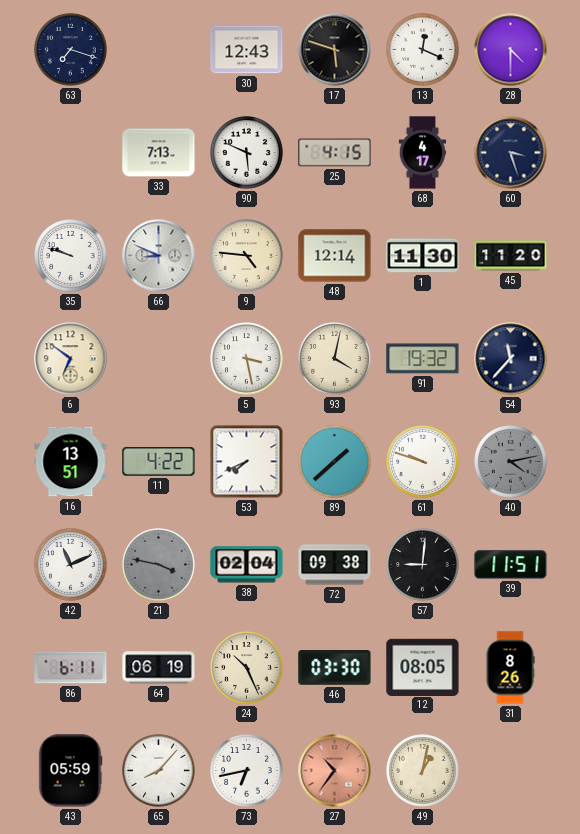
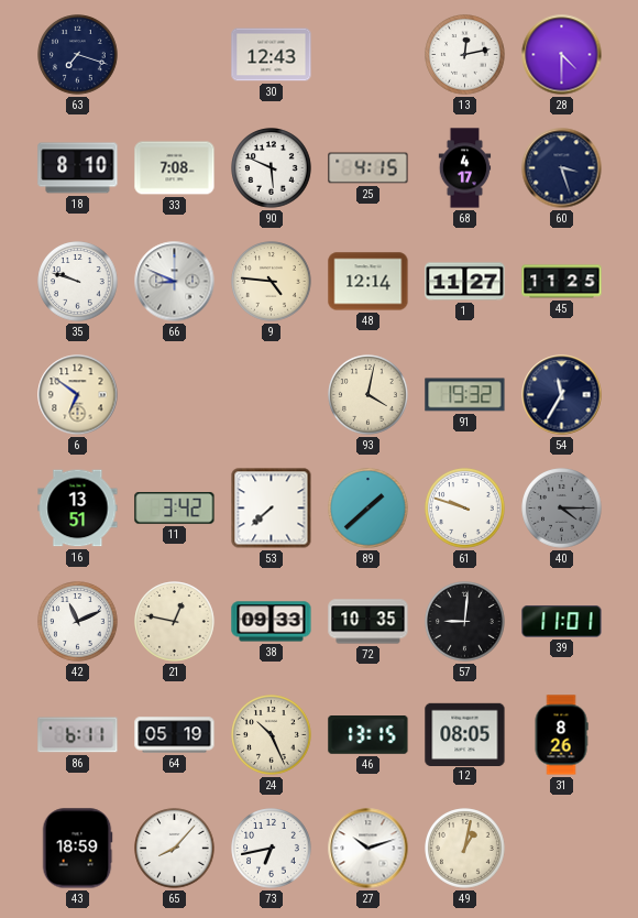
17: 5:48 -> none (335, 50)
13: 12:19 -> 12:13 (465, 55)
18: none -> 8:10 (78, 168)
33: 7:13 -> 7:08 (175, 168)
1: 11:30 -> 11:27 (465, 282)
45: 11:20 -> 11:25 (562, 282)
5: 3:28 -> none (247, 359)
54: 11:37 -> 11:35 (562, 395)
11: 4:22 -> 3:42 (175, 509)
53: 7:41 -> 7:38 (272, 509)
40: 4:13 -> 4:15 (562, 509)
21: 3:47 -> 12:47 (175, 622)
21 dial: grey -> cream (175, 622)
38: 02:04 -> 09:33 (272, 622)
72: 09:38 -> 10:35 (369, 622)
39: 11:51 -> 11:01 (562, 622)
64: 06:19 -> 05:19 (175, 735)
46: 03:30 -> 13:15 (369, 735)
43: 05:59 -> 18:59 (77, 849)
27: 10:36 -> 10:12 (369, 849)
27 dial: salmon -> white (369, 849)
